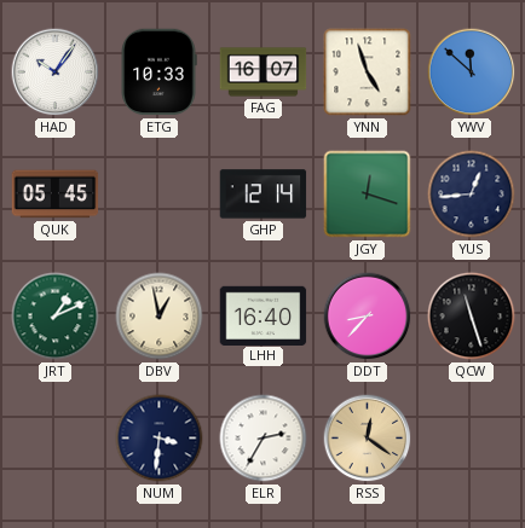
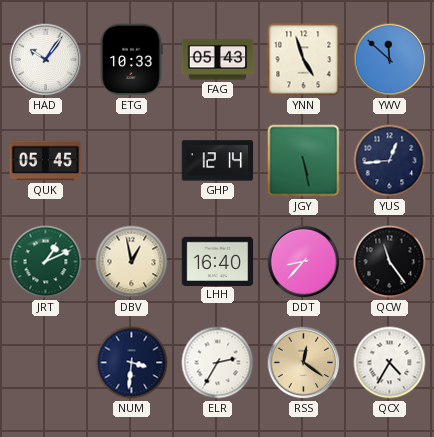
FAG: 16:07 -> 05:43 (218, 60)
JGY: 12:18 -> 5:28 (304, 161)
QCW: 11:27 -> 11:24 (390, 262)
QCX: none -> 4:35 (390, 363)
